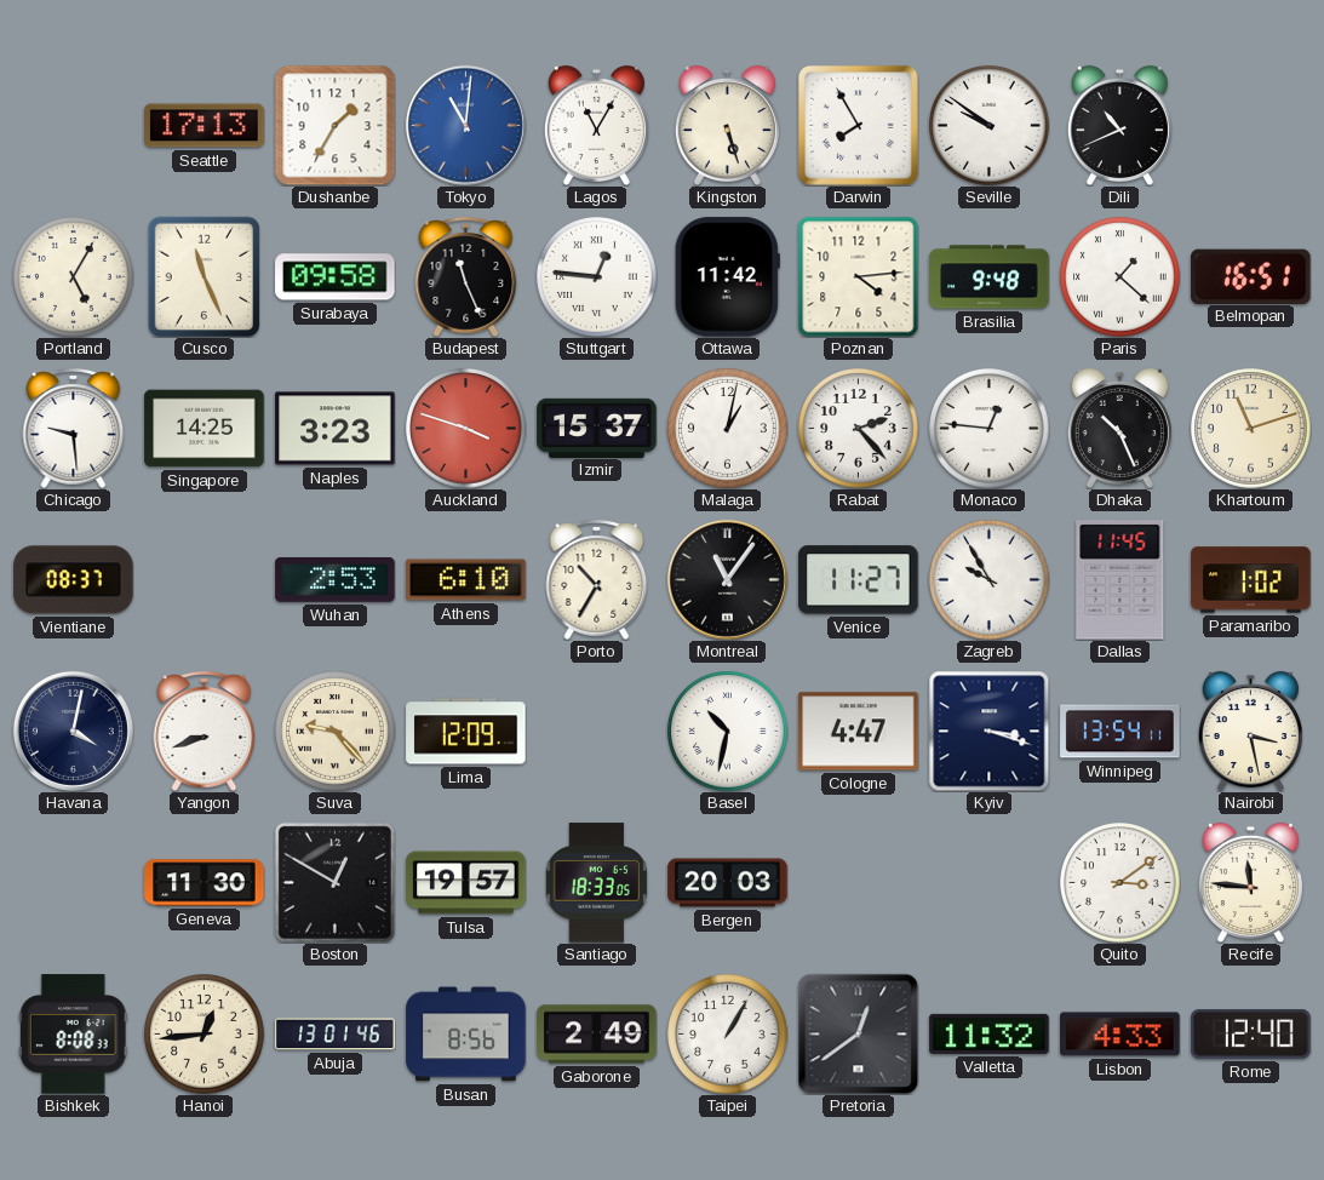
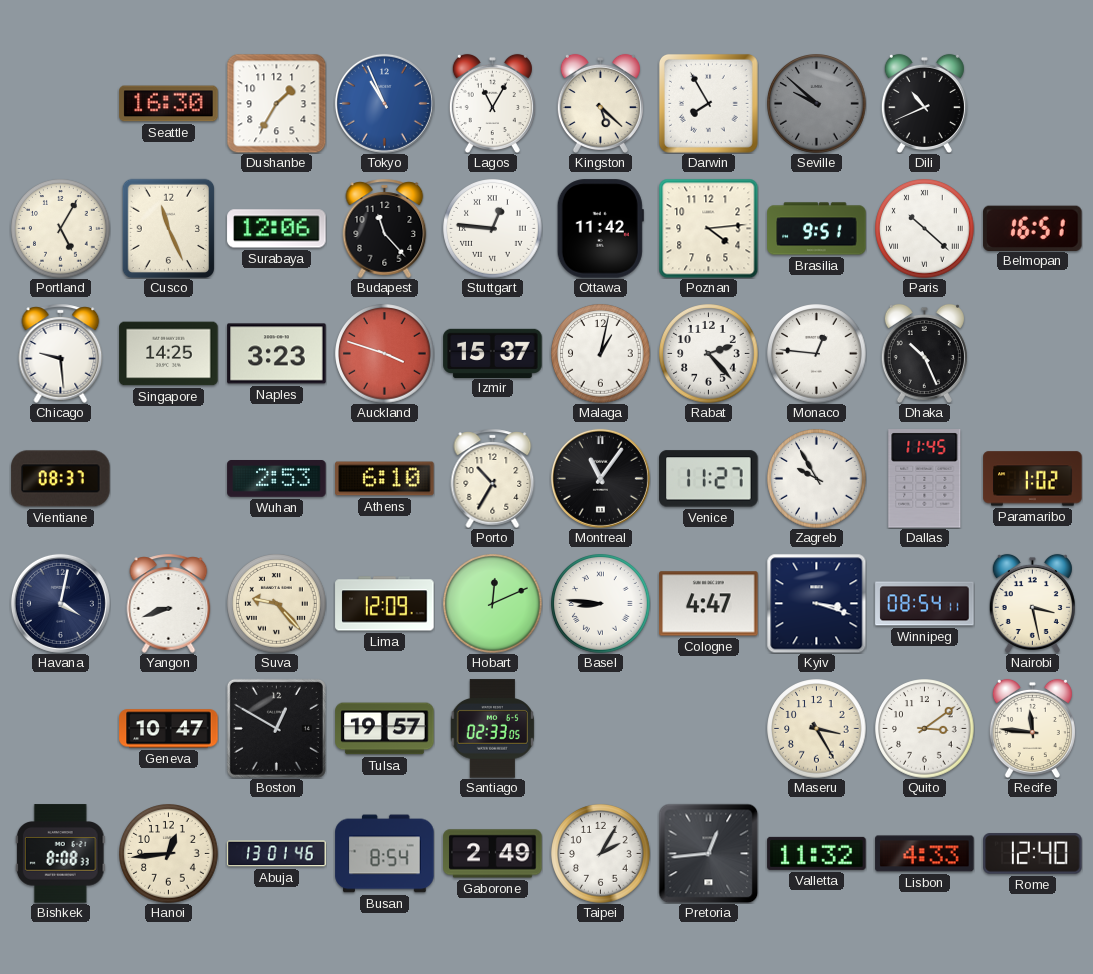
Seattle: 17:13 -> 16:30 (169, 104)
Tokyo: 11:01 -> 10:56 (384, 103)
Kingston: 5:27 -> 5:22 (600, 103)
Seville: 9:51 -> 9:52 (817, 104)
Seville dial: white -> grey (817, 104)
Surabaya: 09:58 -> 12:06 (277, 229)
Budapest: 11:26 -> 11:23 (385, 228)
Brasilia: 9:48 -> 9:51 (817, 229)
Paris: 1:22 -> 10:22 (925, 229)
Khartoum: 11:12 -> none (1251, 429)
Hobart: none -> 12:11 (493, 604)
Basel: 10:32 -> 8:46 (601, 604)
Winnipeg: 13:54 -> 08:54 (925, 604)
Geneva: 11:30 -> 10:47 (169, 729)
Santiago: 18:33 -> 02:33 (492, 729)
Bergen: 20:03 -> none (728, 883)
Maseru: none -> 3:25 (817, 729)
Busan: 8:56 -> 8:54 (385, 854)
Taipei: 1:05 -> 2:05 (601, 854)
Pretoria: 12:39 -> 12:44 (708, 853)
